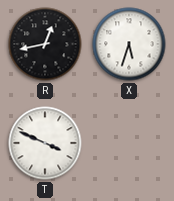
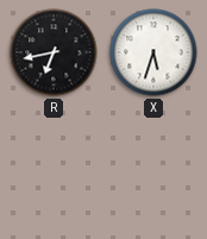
R: 12:43 -> 6:43 (54, 52)
T: 3:49 -> none (45, 143)
